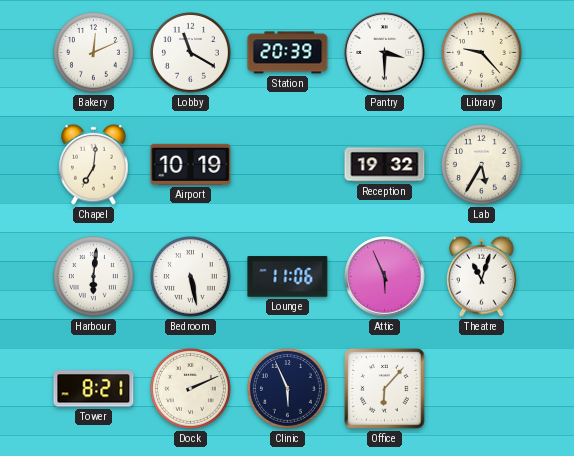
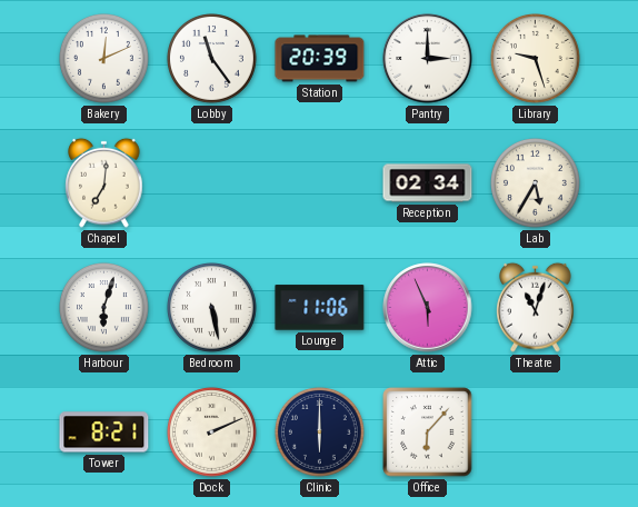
Lobby: 11:20 -> 11:24 (212, 59)
Pantry: 3:30 -> 3:00 (428, 59)
Library: 9:23 -> 9:27 (536, 59)
Airport: 10:19 -> none (191, 164)
Reception: 19:32 -> 02:34 (428, 183)
Harbour: 6:01 -> 6:03 (104, 308)
Clinic: 5:56 -> 6:00 (320, 433)
